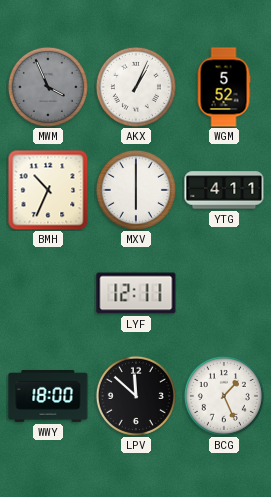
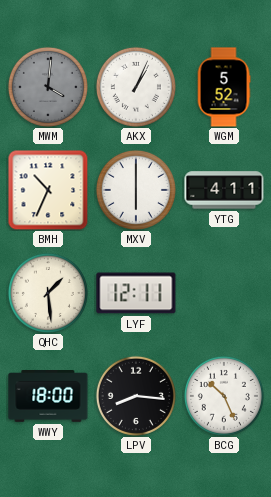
MWM: 3:56 -> 4:01 (48, 87)
QHC: none -> 1:29 (48, 293)
LPV: 11:52 -> 8:16 (136, 396)
BCG: 1:26 -> 10:26 (224, 396)
